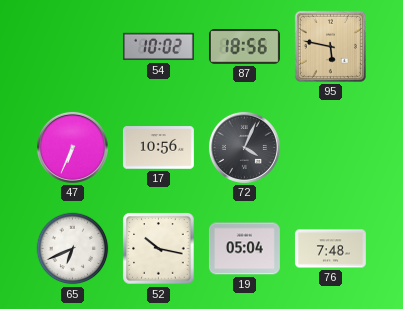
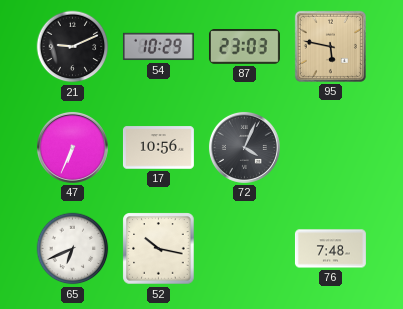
21: none -> 9:11 (73, 47)
54: 10:02 -> 10:29 (158, 47)
87: 18:56 -> 23:03 (244, 47)
19: 05:04 -> none (244, 249)
